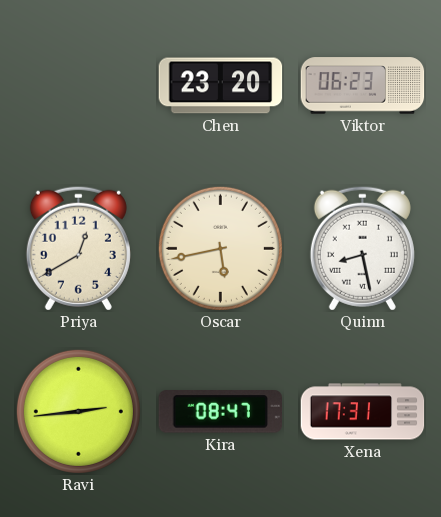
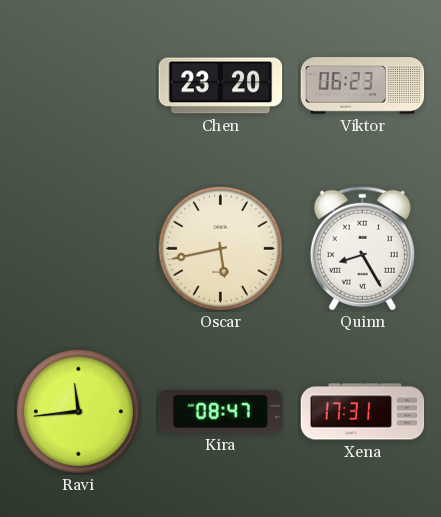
Priya: 12:40 -> none (78, 248)
Quinn: 8:28 -> 8:25 (362, 248)
Ravi: 2:44 -> 11:44 (78, 411)
